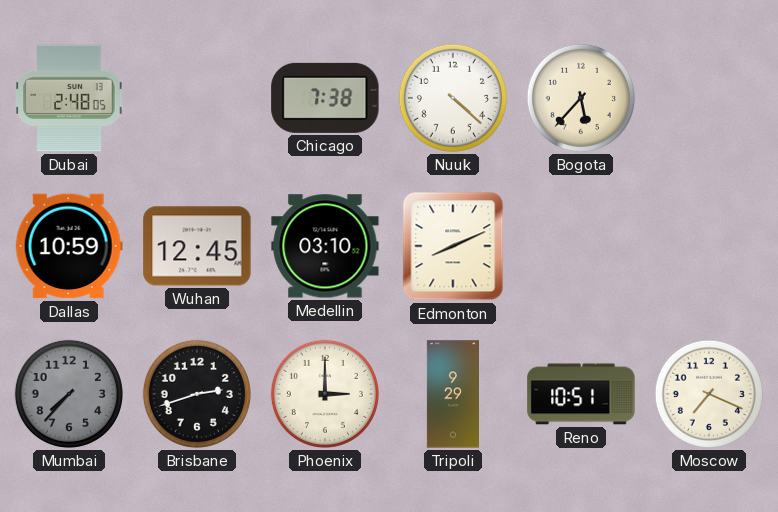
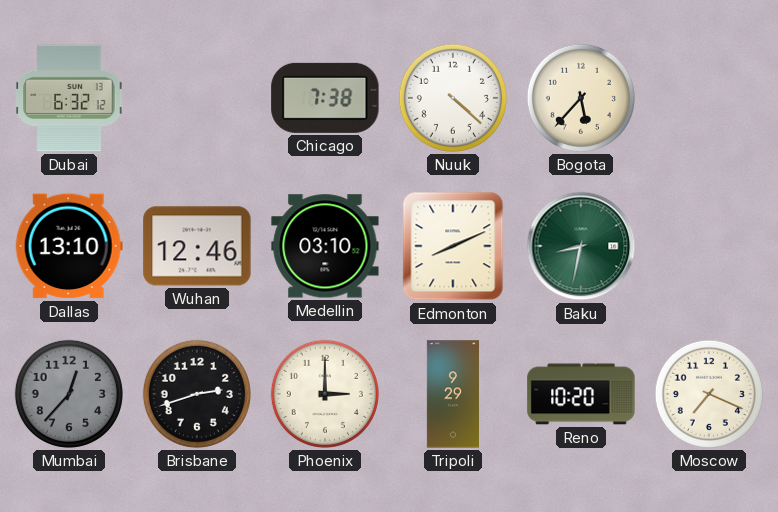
Dubai: 2:48 -> 6:32 (69, 98)
Dallas: 10:59 -> 13:10 (69, 246)
Wuhan: 12:45 -> 12:46 (197, 246)
Baku: none -> 8:32 (581, 246)
Mumbai: 7:37 -> 12:37 (69, 394)
Reno: 10:51 -> 10:20 (581, 394)
